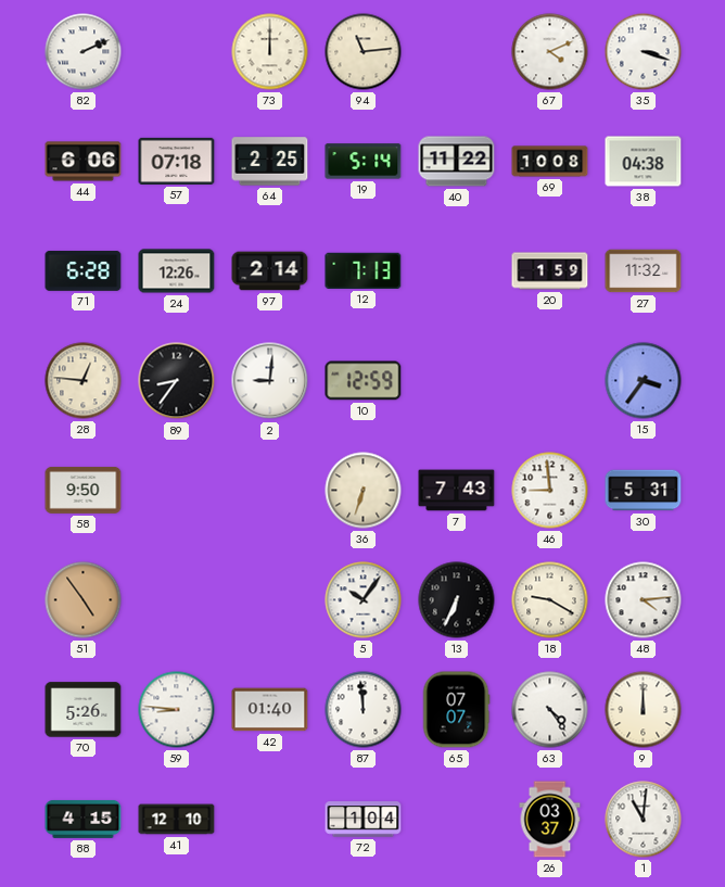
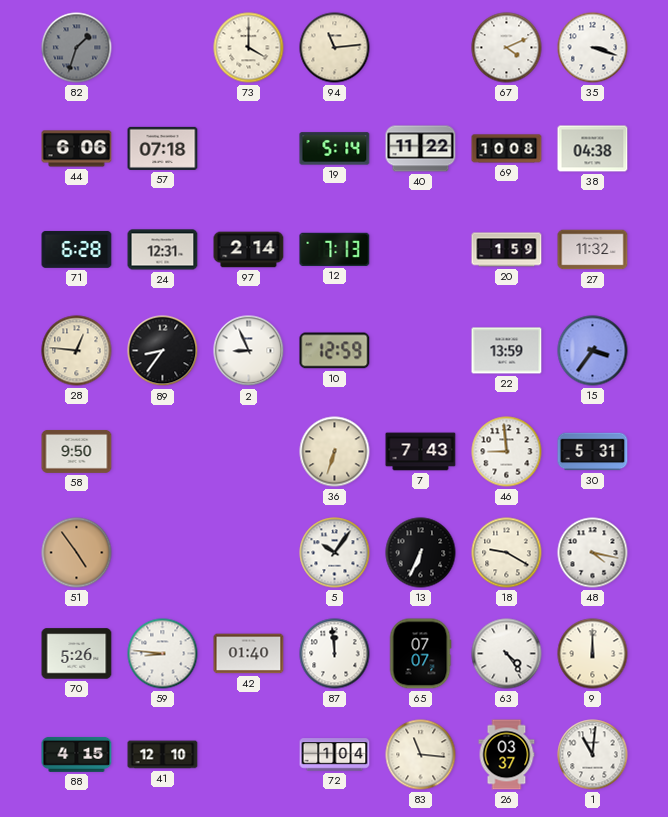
82: 2:11 -> 1:33 (77, 48)
82 dial: white -> grey (77, 48)
73: 12:00 -> 4:00 (249, 48)
64: 2:25 -> none (270, 162)
24: 12:26 -> 12:31 (163, 250)
2: 9:01 -> 8:56 (249, 351)
22: none -> 13:59 (507, 351)
48: 4:14 -> 4:17 (593, 553)
83: none -> 11:16 (421, 755)
